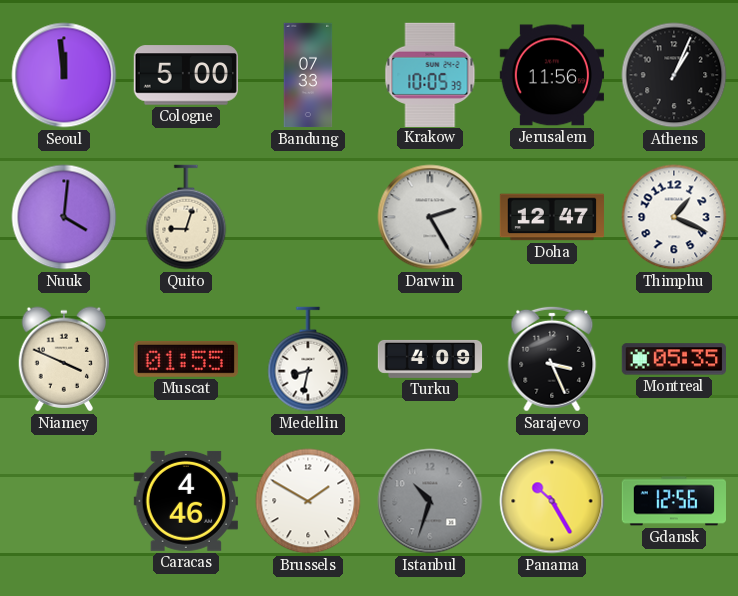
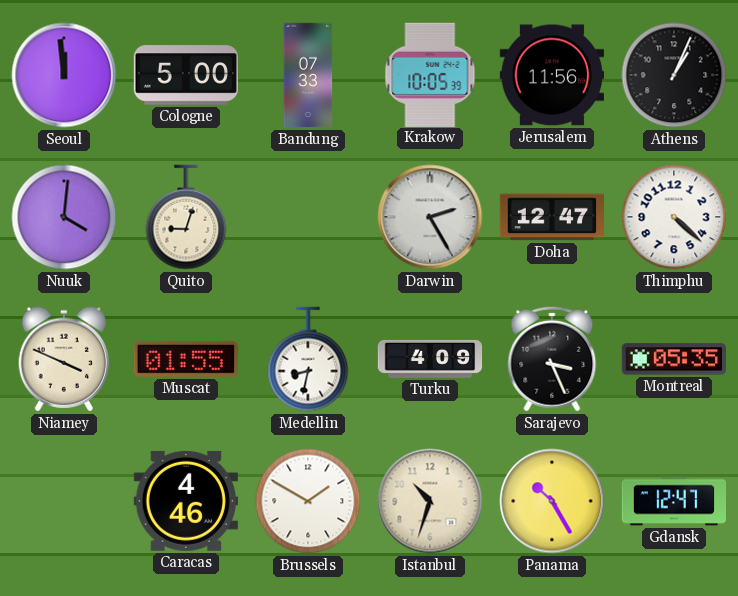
Thimphu: 1:19 -> 4:22 (674, 217)
Istanbul dial: grey -> cream (430, 501)
Gdansk: 12:56 -> 12:47 (673, 501)
